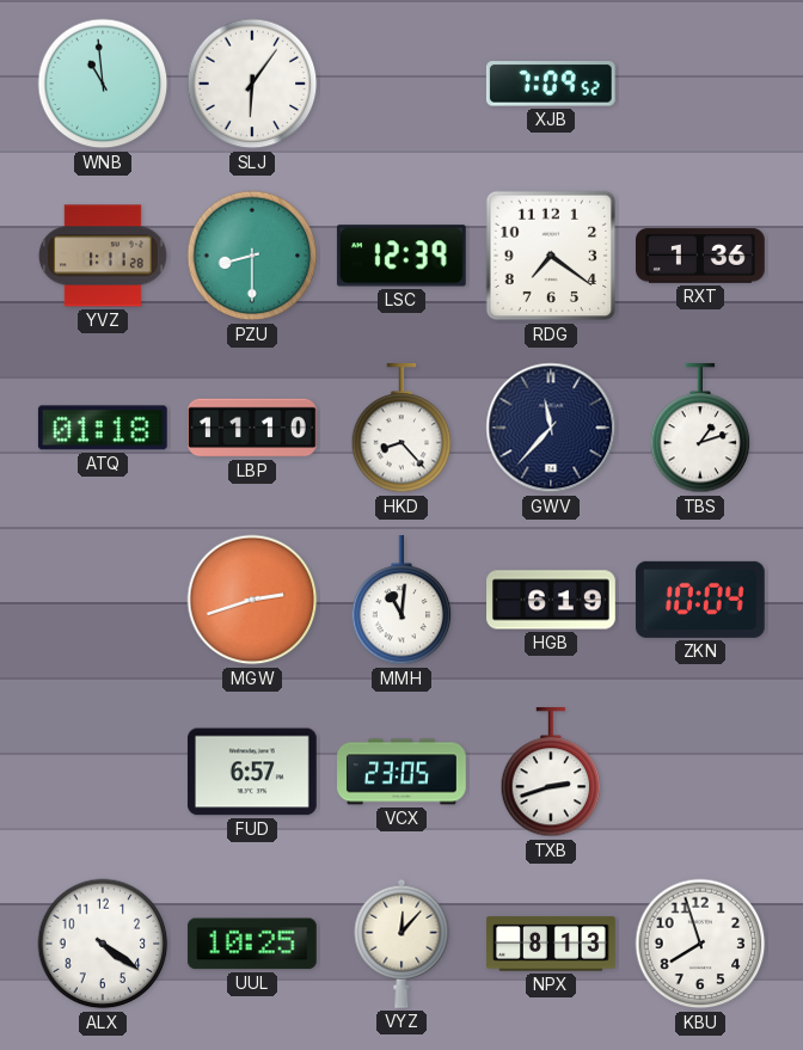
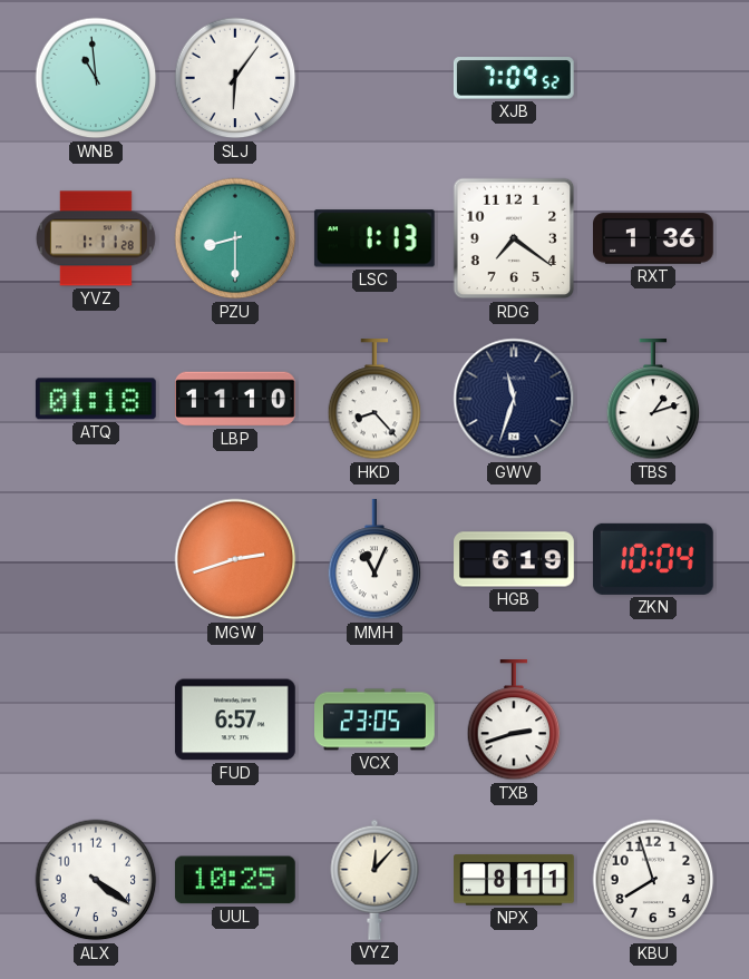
LSC: 12:39 -> 1:13 (374, 238)
GWV: 11:37 -> 11:33 (514, 399)
MMH: 11:01 -> 11:04 (374, 560)
NPX: 8:13 -> 8:11 (514, 880)
